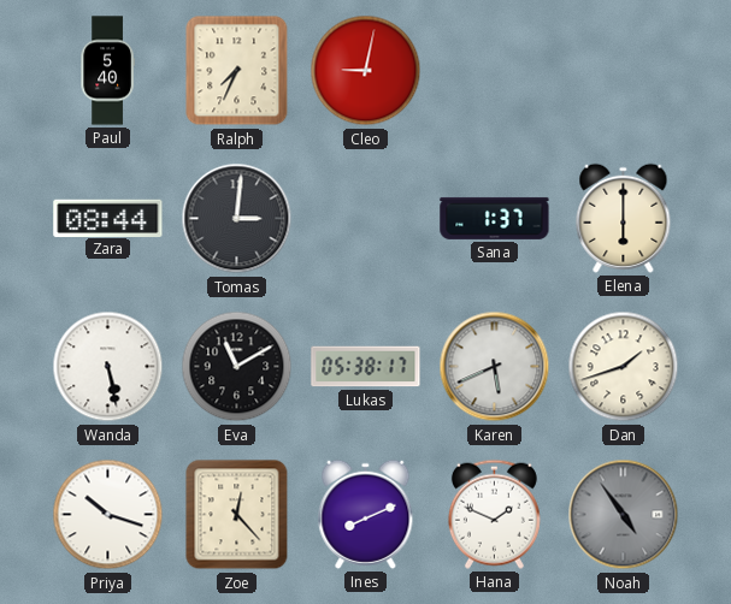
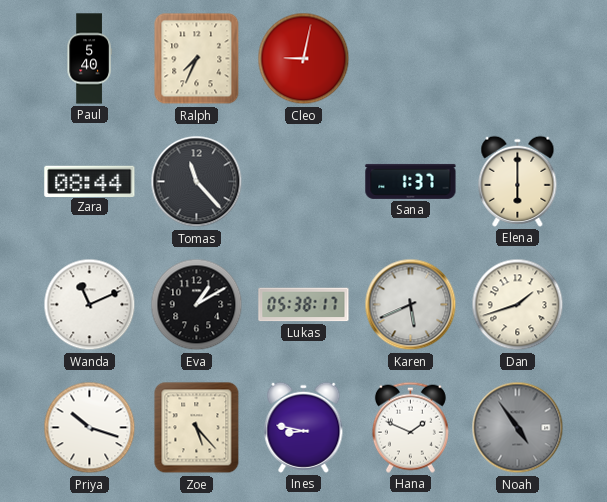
Tomas: 3:01 -> 11:23 (197, 182)
Wanda: 5:28 -> 11:11 (90, 305)
Eva: 11:10 -> 1:10 (197, 305)
Zoe: 12:23 -> 5:23 (197, 428)
Ines: 8:11 -> 8:47 (304, 427)
